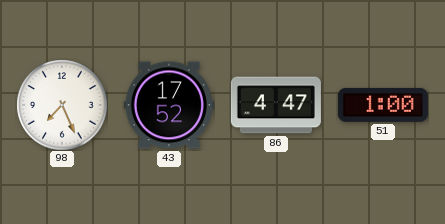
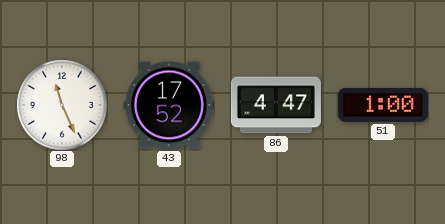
98: 7:26 -> 11:26 (62, 105)
